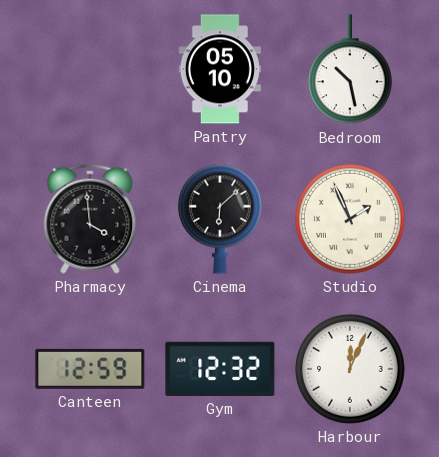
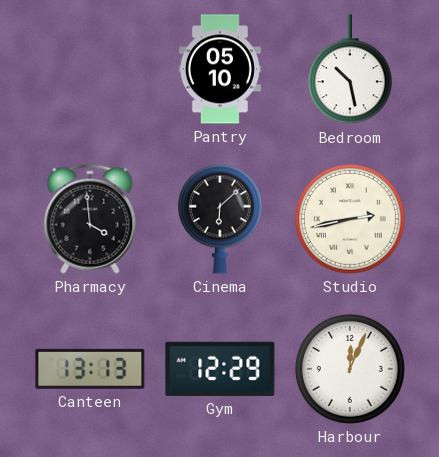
Studio: 1:56 -> 2:43 (350, 219)
Canteen: 12:59 -> 13:13 (90, 369)
Gym: 12:32 -> 12:29 (220, 369)
